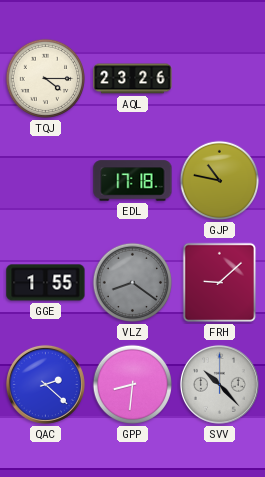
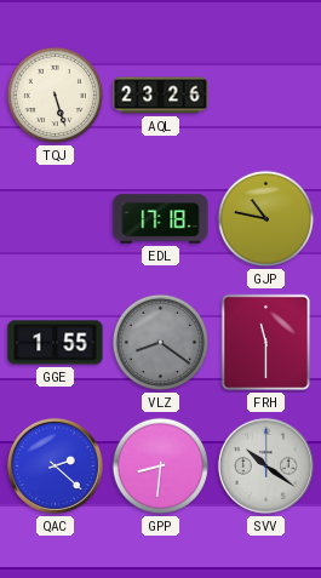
TQJ: 4:15 -> 5:27 (56, 96)
FRH: 9:08 -> 11:30 (266, 343)
SVV: 10:23 -> 10:21 (265, 465)
